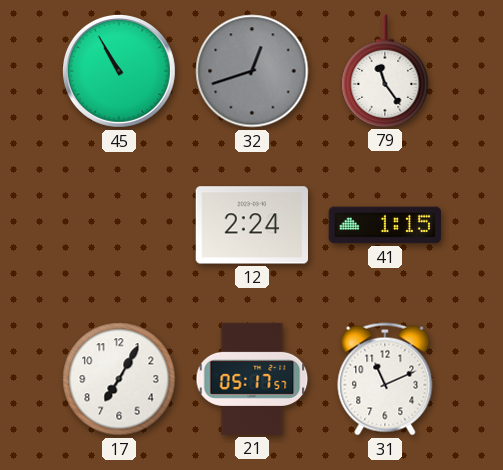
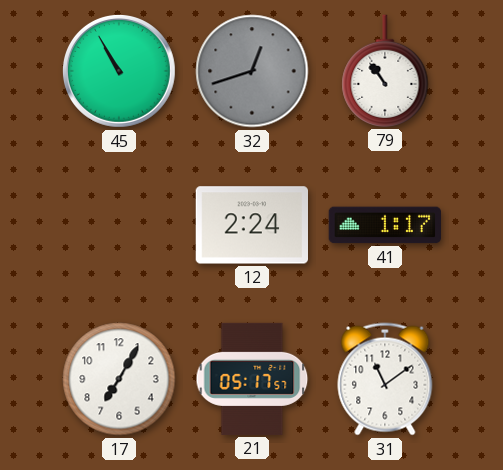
79: 11:24 -> 10:54 (385, 71)
41: 1:15 -> 1:17 (384, 225)
31: 11:11 -> 11:09 (385, 379)
